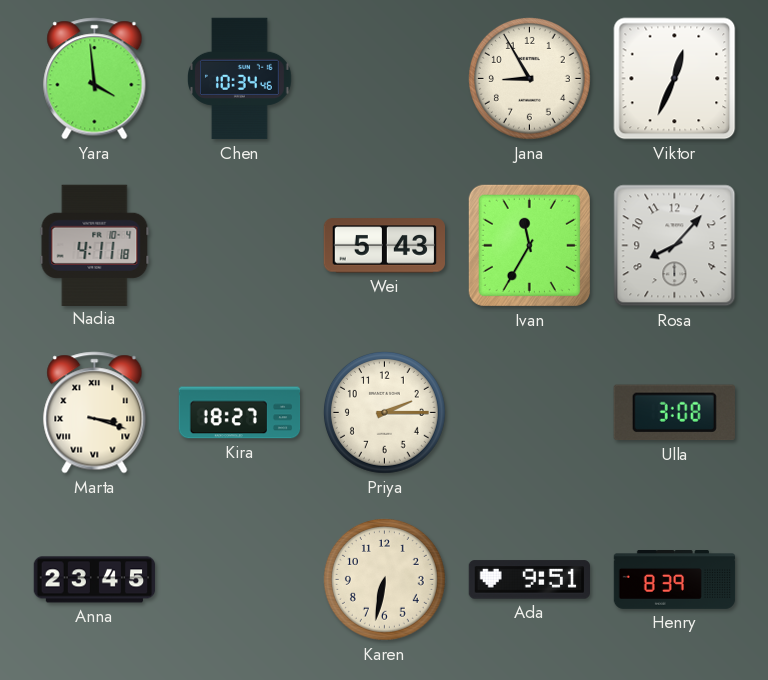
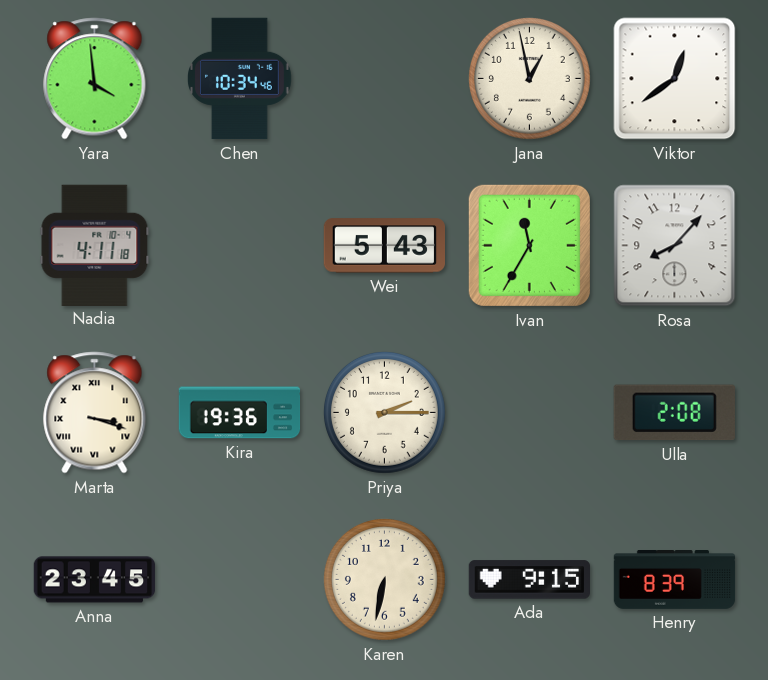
Jana: 8:55 -> 12:58 (529, 78)
Viktor: 12:34 -> 12:39 (675, 79)
Kira: 18:27 -> 19:36 (240, 413)
Ulla: 3:08 -> 2:08 (674, 413)
Ada: 9:51 -> 9:15 (529, 580)
